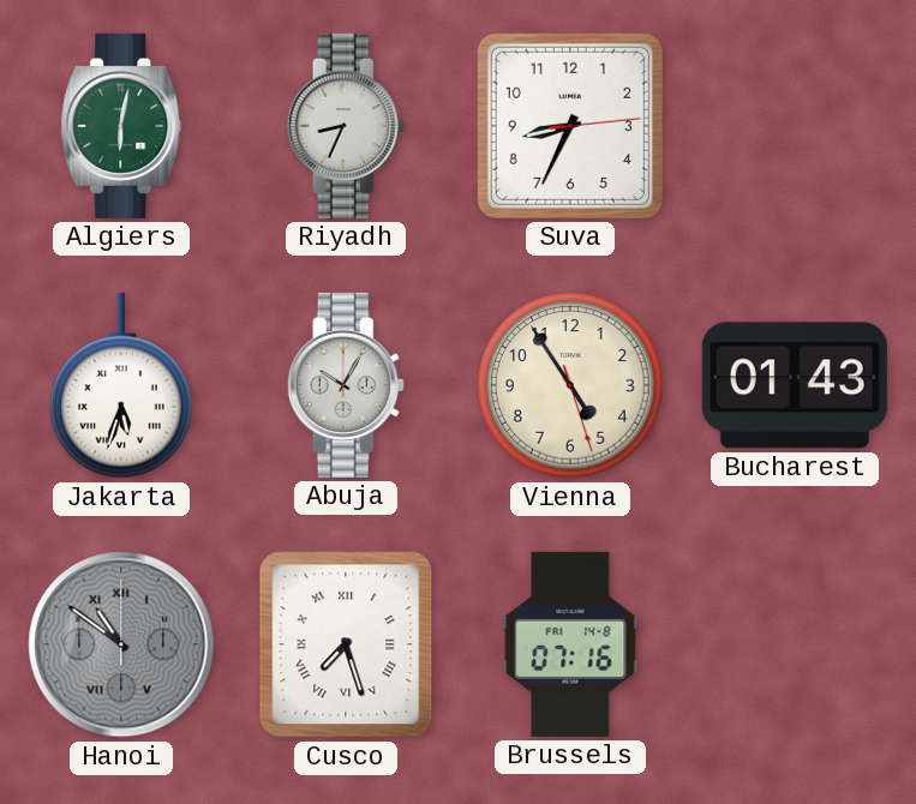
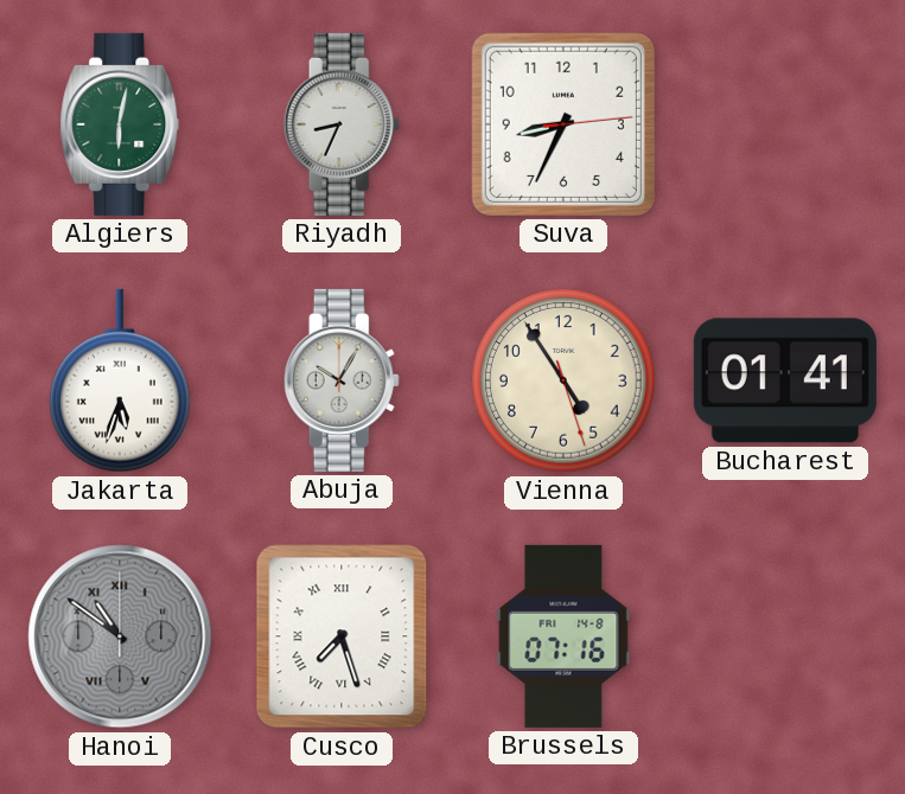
Bucharest: 01:43 -> 01:41 (785, 380)
